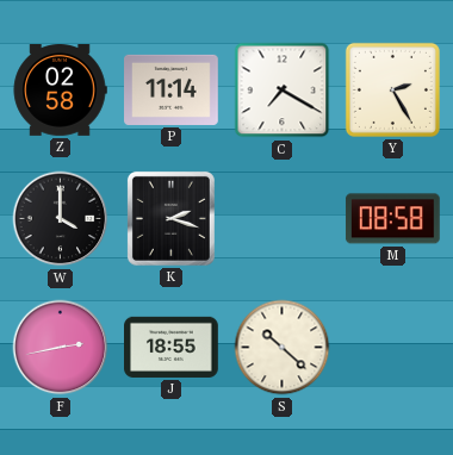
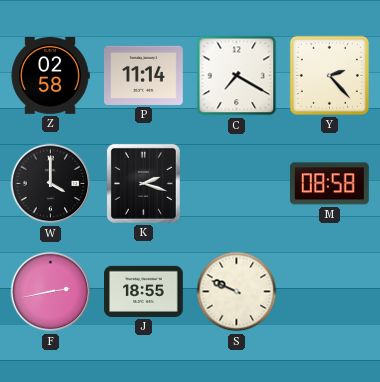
Y: 2:25 -> 2:23 (329, 75)
S: 10:22 -> 9:49 (237, 292)
